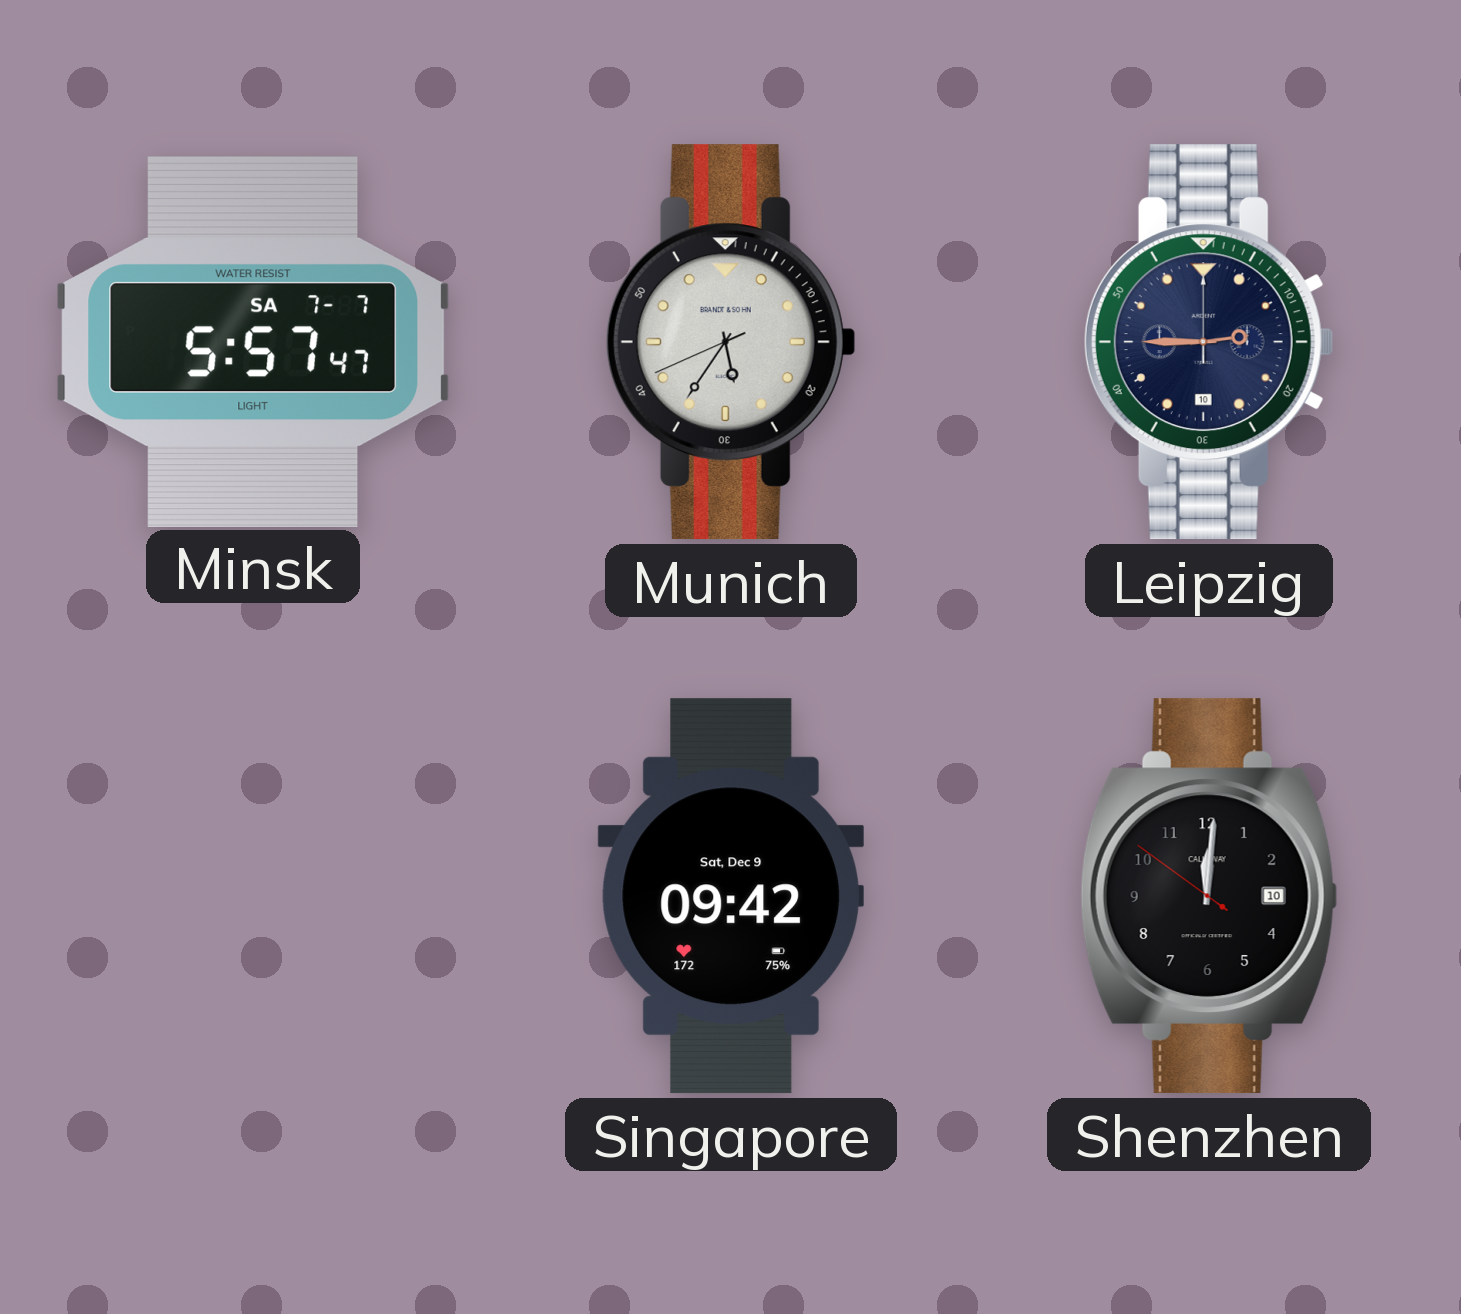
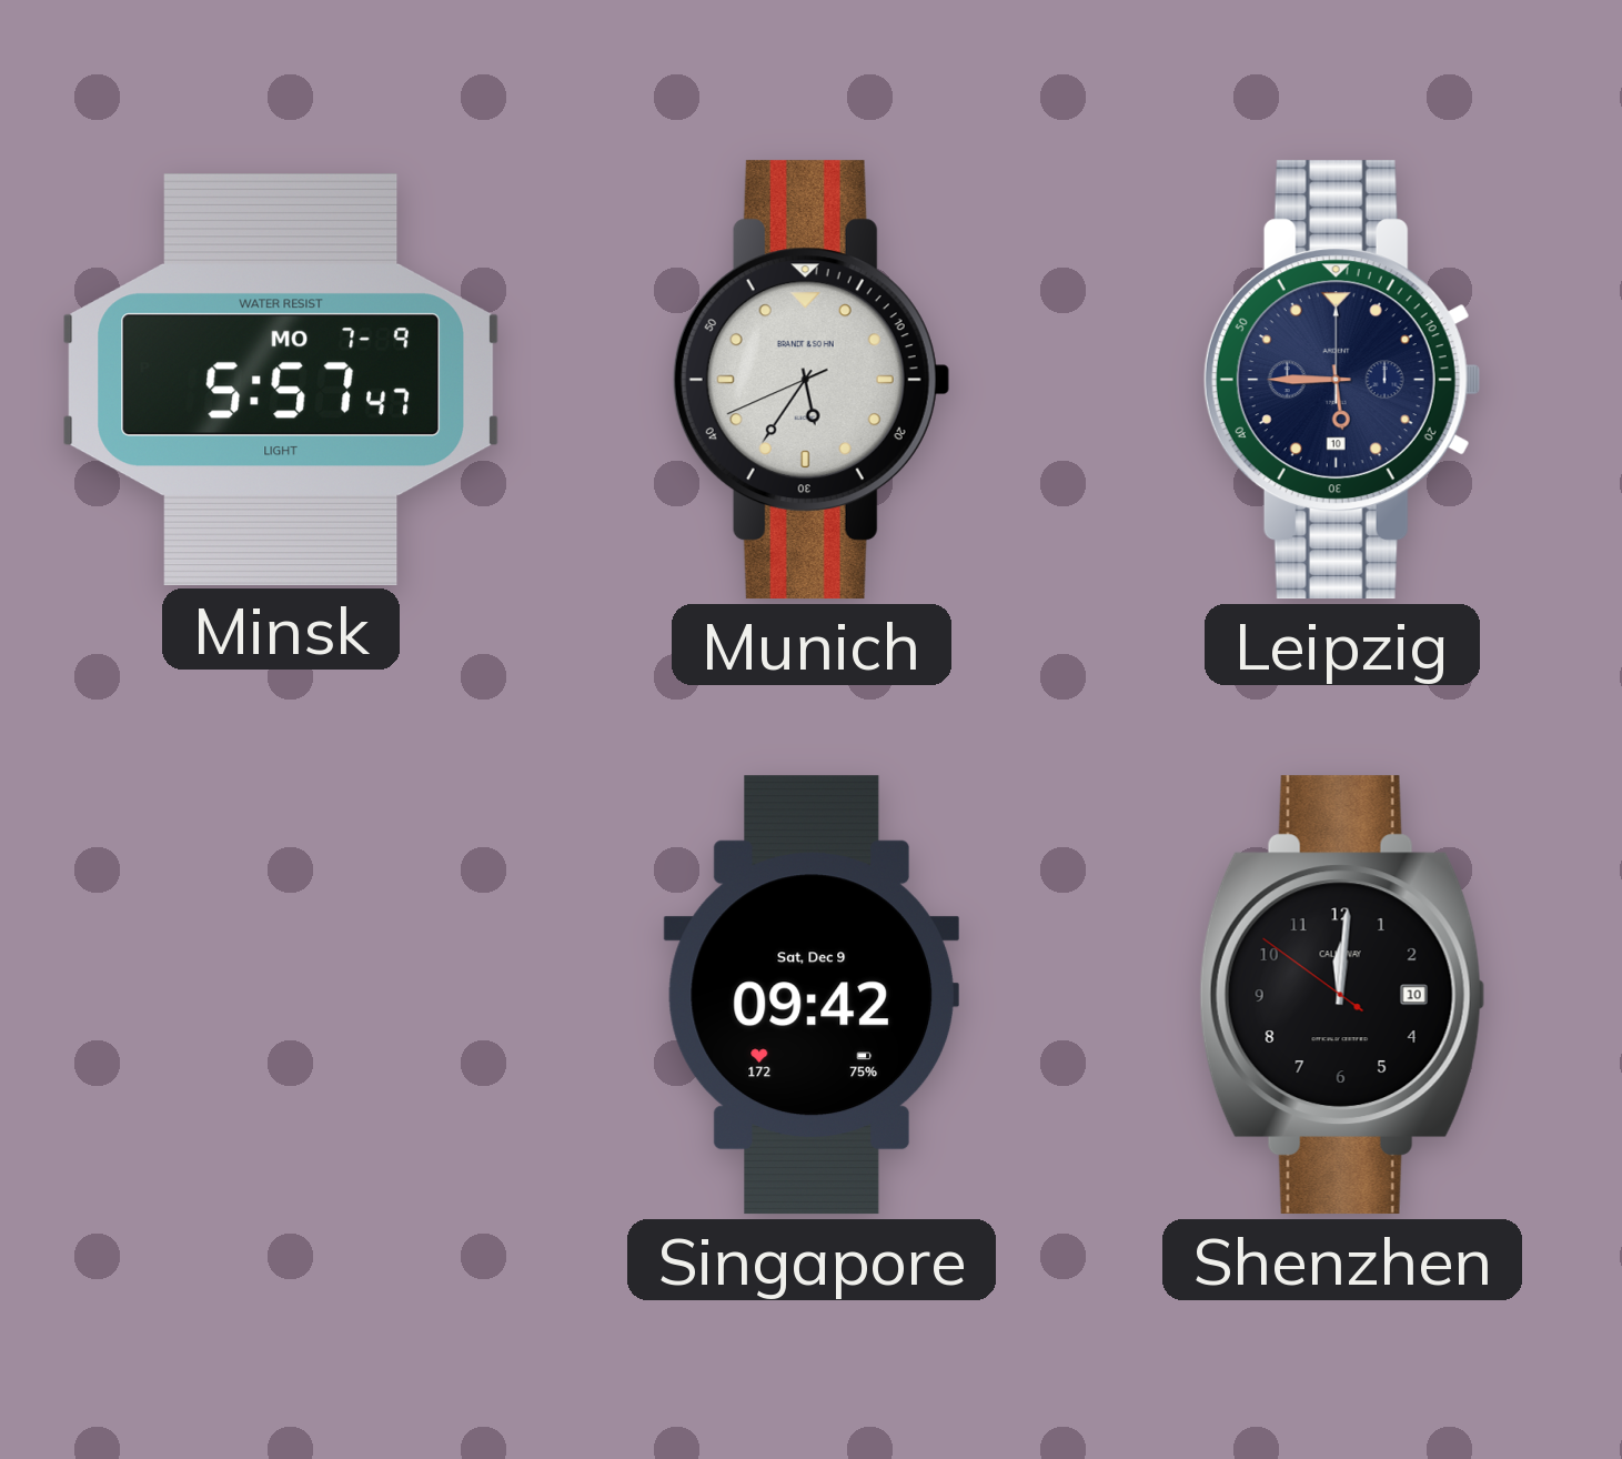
Minsk date: SA 7-7 -> MO 7-9 (280, 379)
Leipzig: 2:45 -> 5:45 (1342, 380)
